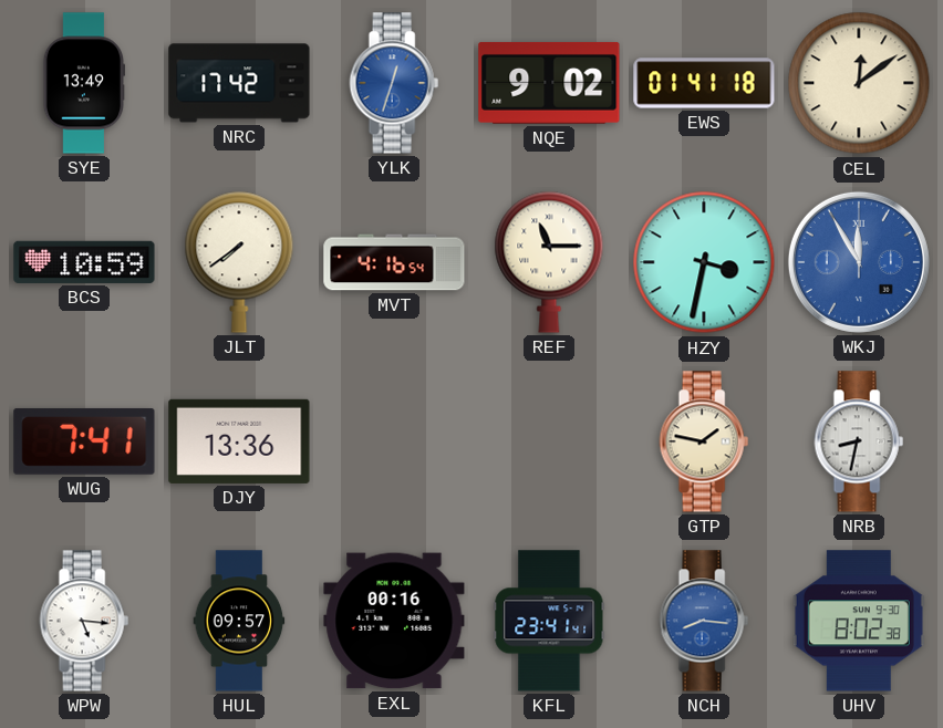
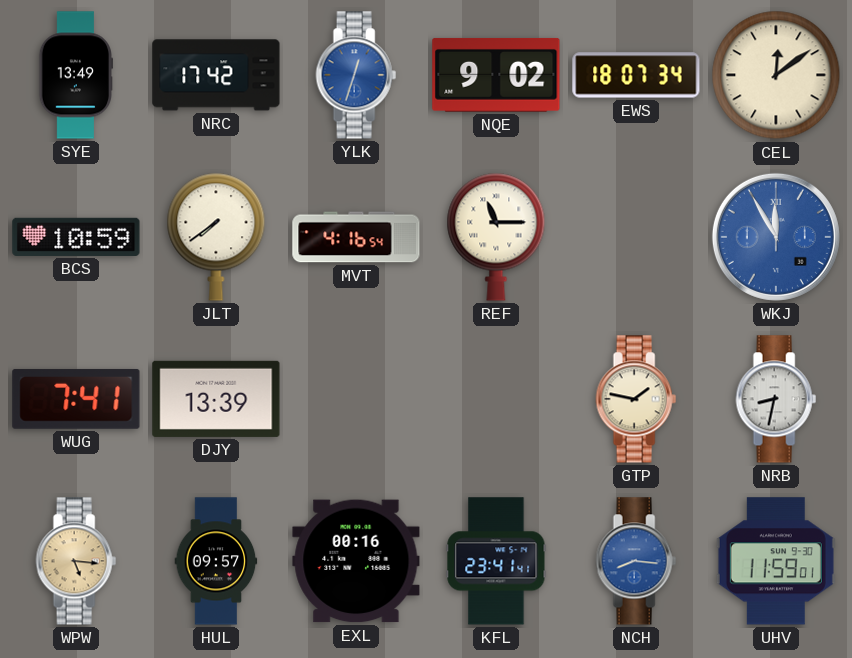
EWS: 01:41 -> 18:07 (636, 75)
HZY: 3:32 -> none (704, 262)
DJY: 13:36 -> 13:39 (216, 399)
WPW dial: white -> champagne (76, 561)
UHV: 8:02 -> 11:59 (776, 561)
